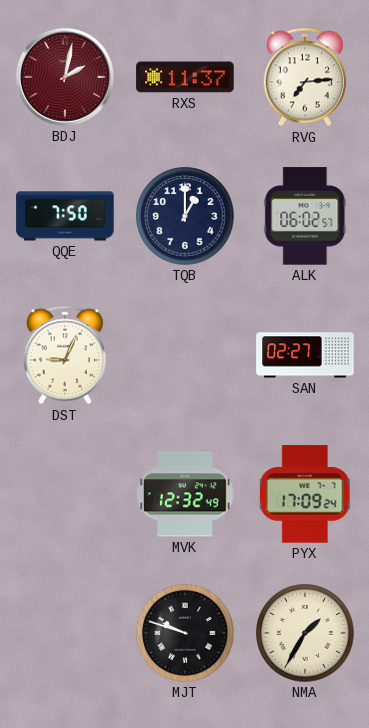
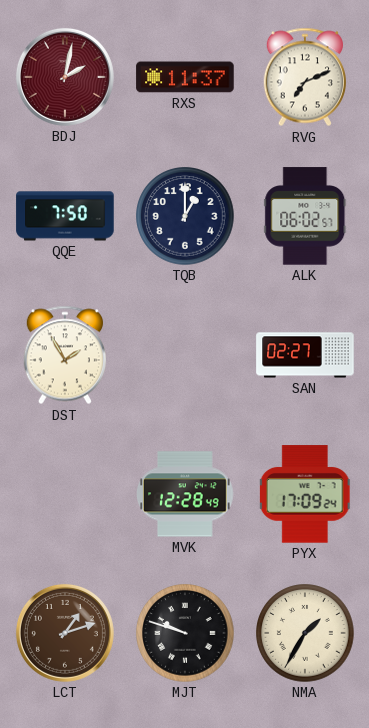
RVG: 7:14 -> 7:11 (304, 77)
DST: 9:04 -> 1:55 (64, 355)
MVK: 12:32 -> 12:28 (186, 494)
LCT: none -> 1:12 (65, 633)
